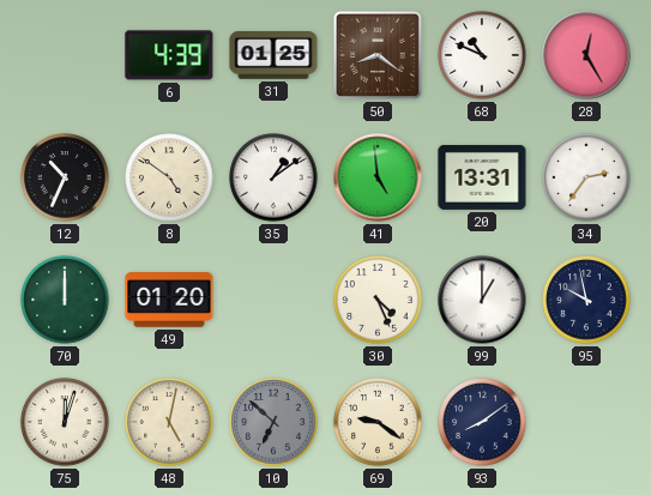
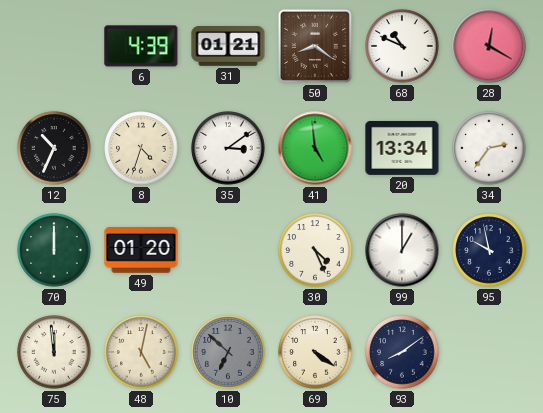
31: 01:25 -> 01:21 (228, 46)
28: 12:25 -> 12:20 (489, 46)
8: 4:51 -> 4:33 (141, 148)
35: 1:09 -> 3:09 (228, 148)
20: 13:31 -> 13:34 (402, 148)
75: 12:03 -> 11:59 (54, 352)
69: 9:21 -> 4:21 (315, 352)
